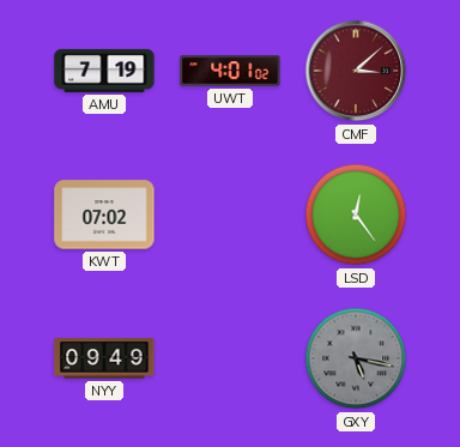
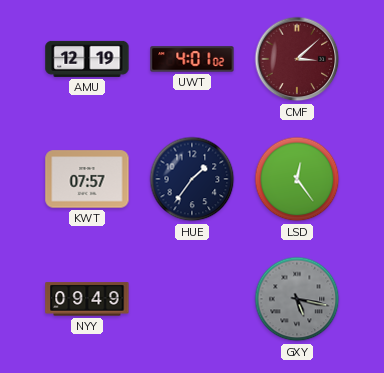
AMU: 7:19 -> 12:19 (87, 59)
KWT: 07:02 -> 07:57 (87, 179)
HUE: none -> 1:36 (192, 179)
